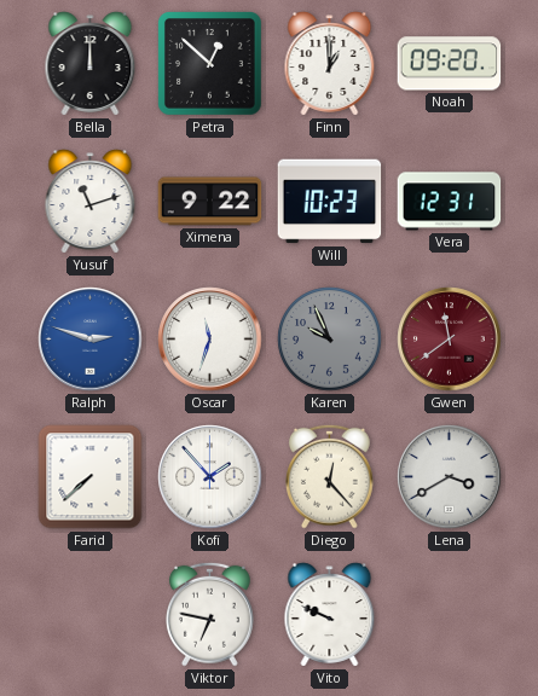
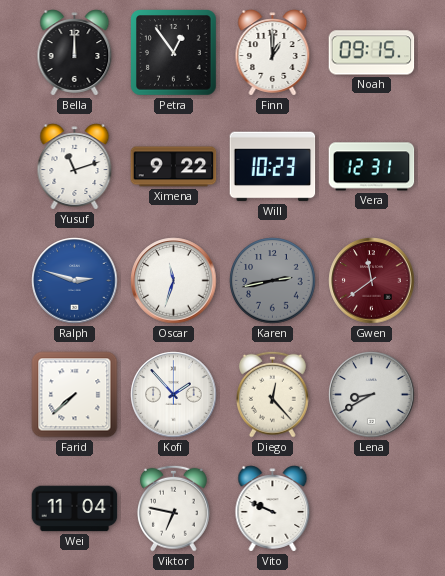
Petra: 12:52 -> 12:54 (174, 53)
Noah: 09:20 -> 09:15 (372, 53)
Karen: 9:56 -> 2:43 (273, 281)
Lena: 3:40 -> 8:40 (372, 395)
Wei: none -> 11:04 (75, 509)
